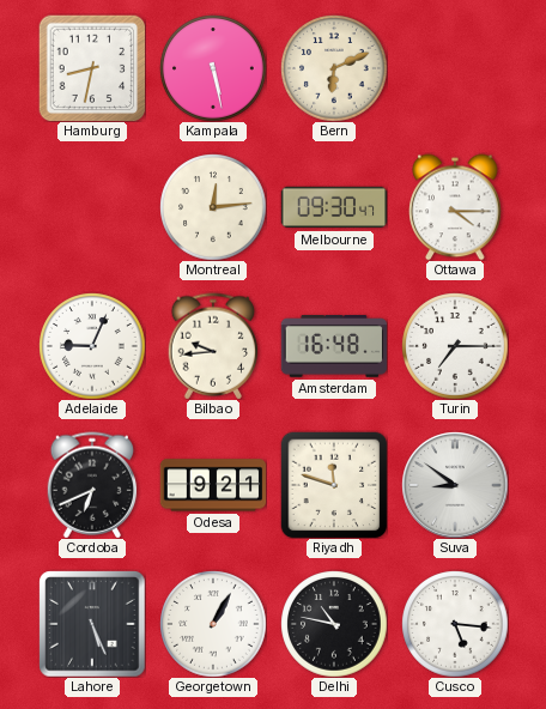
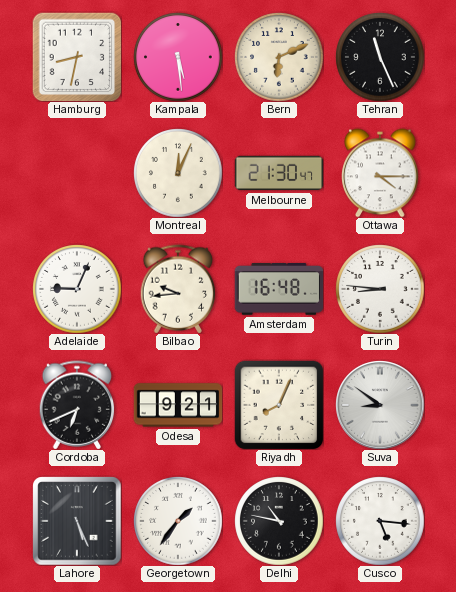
Kampala: 5:28 -> 5:29 (178, 57)
Tehran: none -> 11:26 (380, 57)
Montreal: 12:14 -> 12:04 (178, 173)
Melbourne: 09:30 -> 21:30 (279, 173)
Turin: 7:15 -> 8:46 (380, 289)
Riyadh: 11:48 -> 8:04 (279, 405)
Georgetown: 1:05 -> 1:36 (178, 521)
